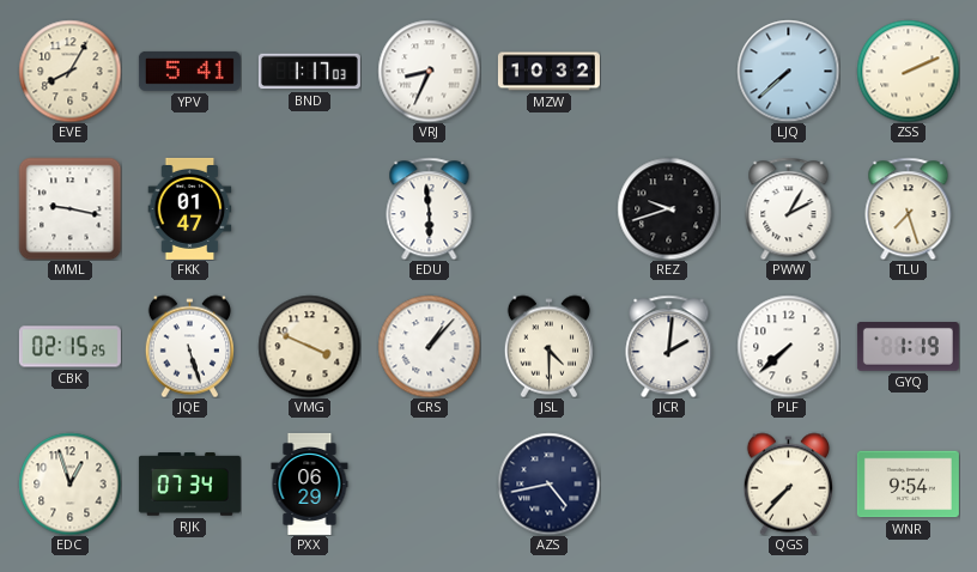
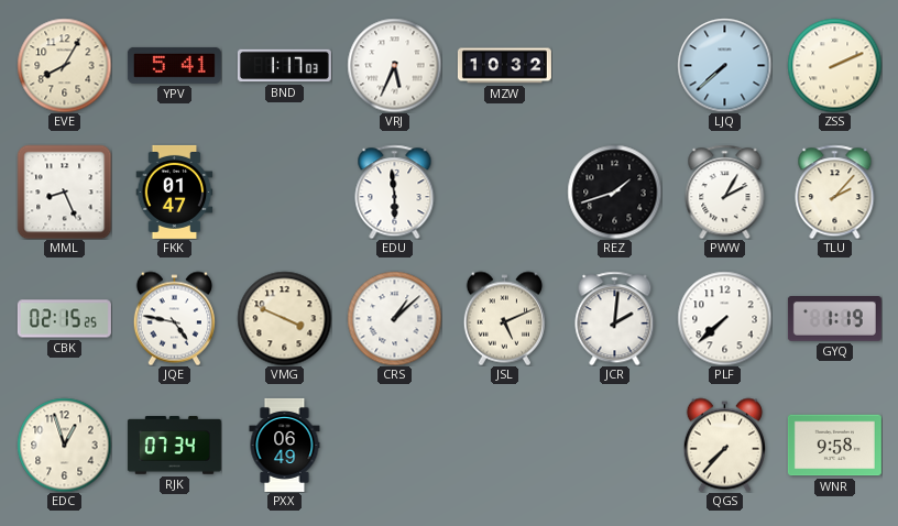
VRJ: 8:34 -> 5:34 (394, 65)
MML: 9:17 -> 8:26 (64, 191)
REZ: 9:42 -> 1:42 (614, 191)
TLU: 7:27 -> 2:07 (835, 191)
JQE: 5:27 -> 4:47 (174, 318)
CRS: 1:07 -> 1:08 (394, 318)
JSL: 4:30 -> 5:11 (504, 318)
PXX: 06:29 -> 06:49 (285, 445)
AZS: 4:43 -> none (548, 483)
WNR: 9:54 -> 9:58 (834, 446)
